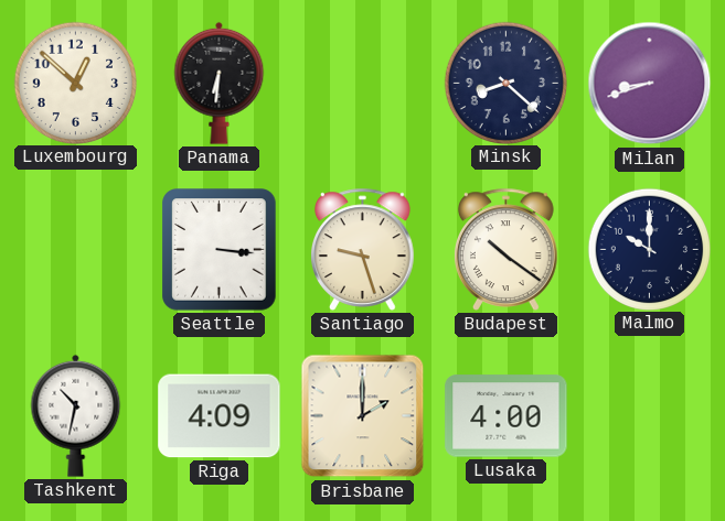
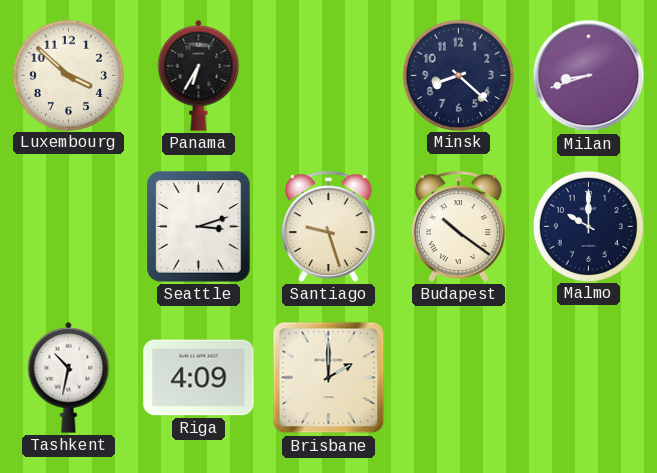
Luxembourg: 12:52 -> 3:52 (68, 75)
Panama: 6:31 -> 6:35 (199, 75)
Seattle: 3:16 -> 3:12 (199, 227)
Lusaka: 4:00 -> none (507, 416)
